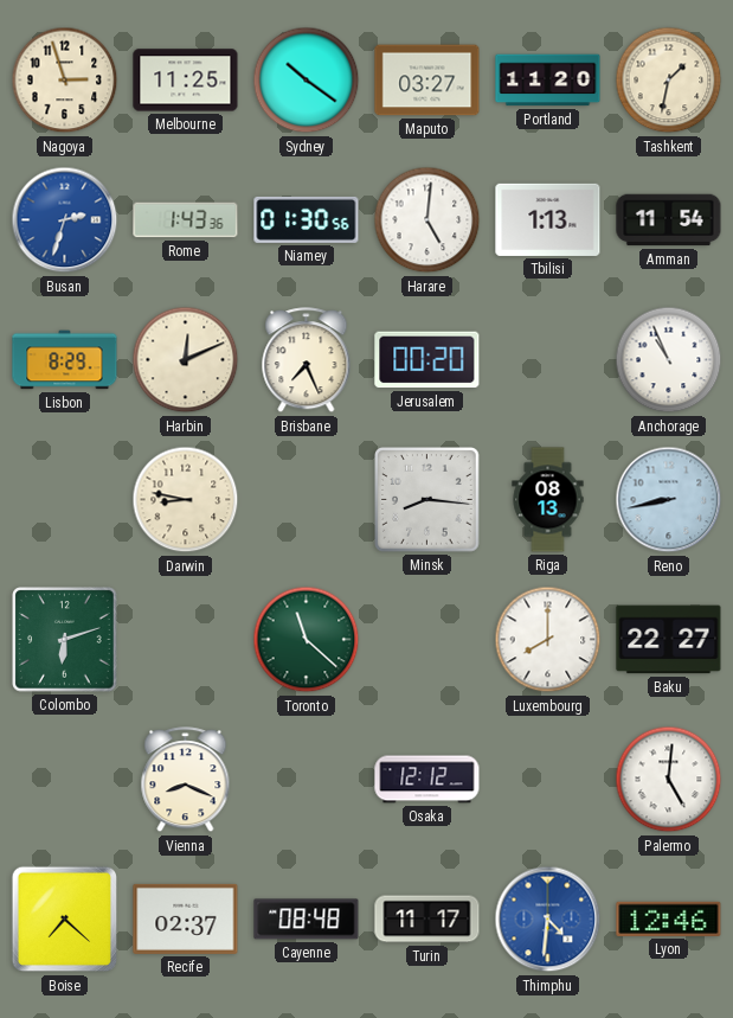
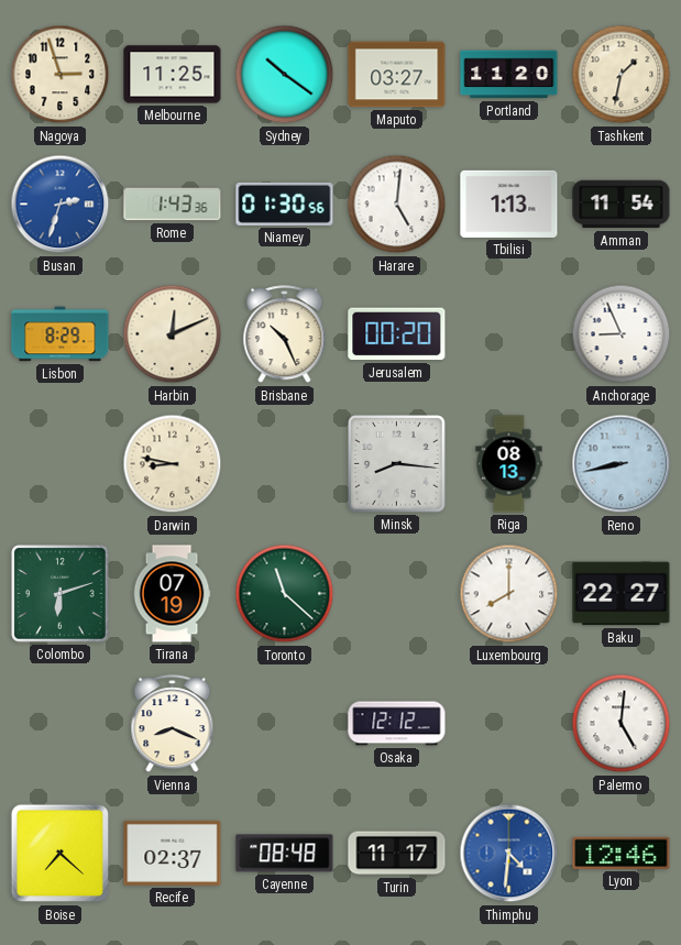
Brisbane: 7:26 -> 10:26 (285, 334)
Anchorage: 10:56 -> 8:56 (622, 334)
Tirana: none -> 07:19 (172, 594)
